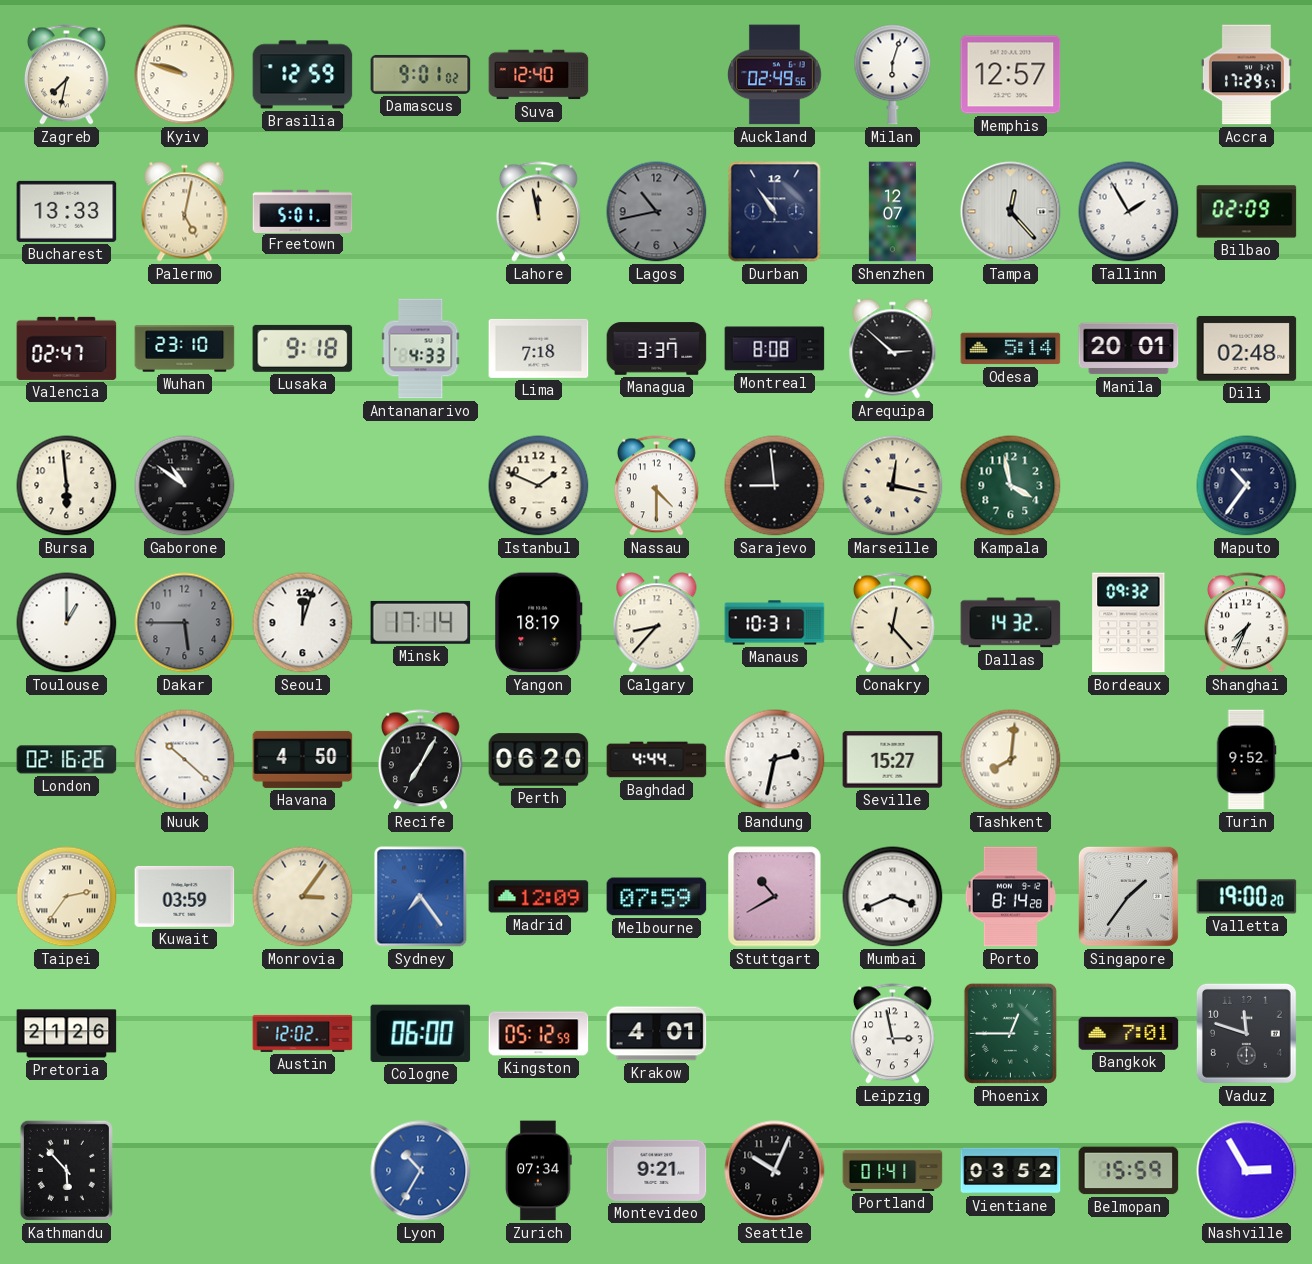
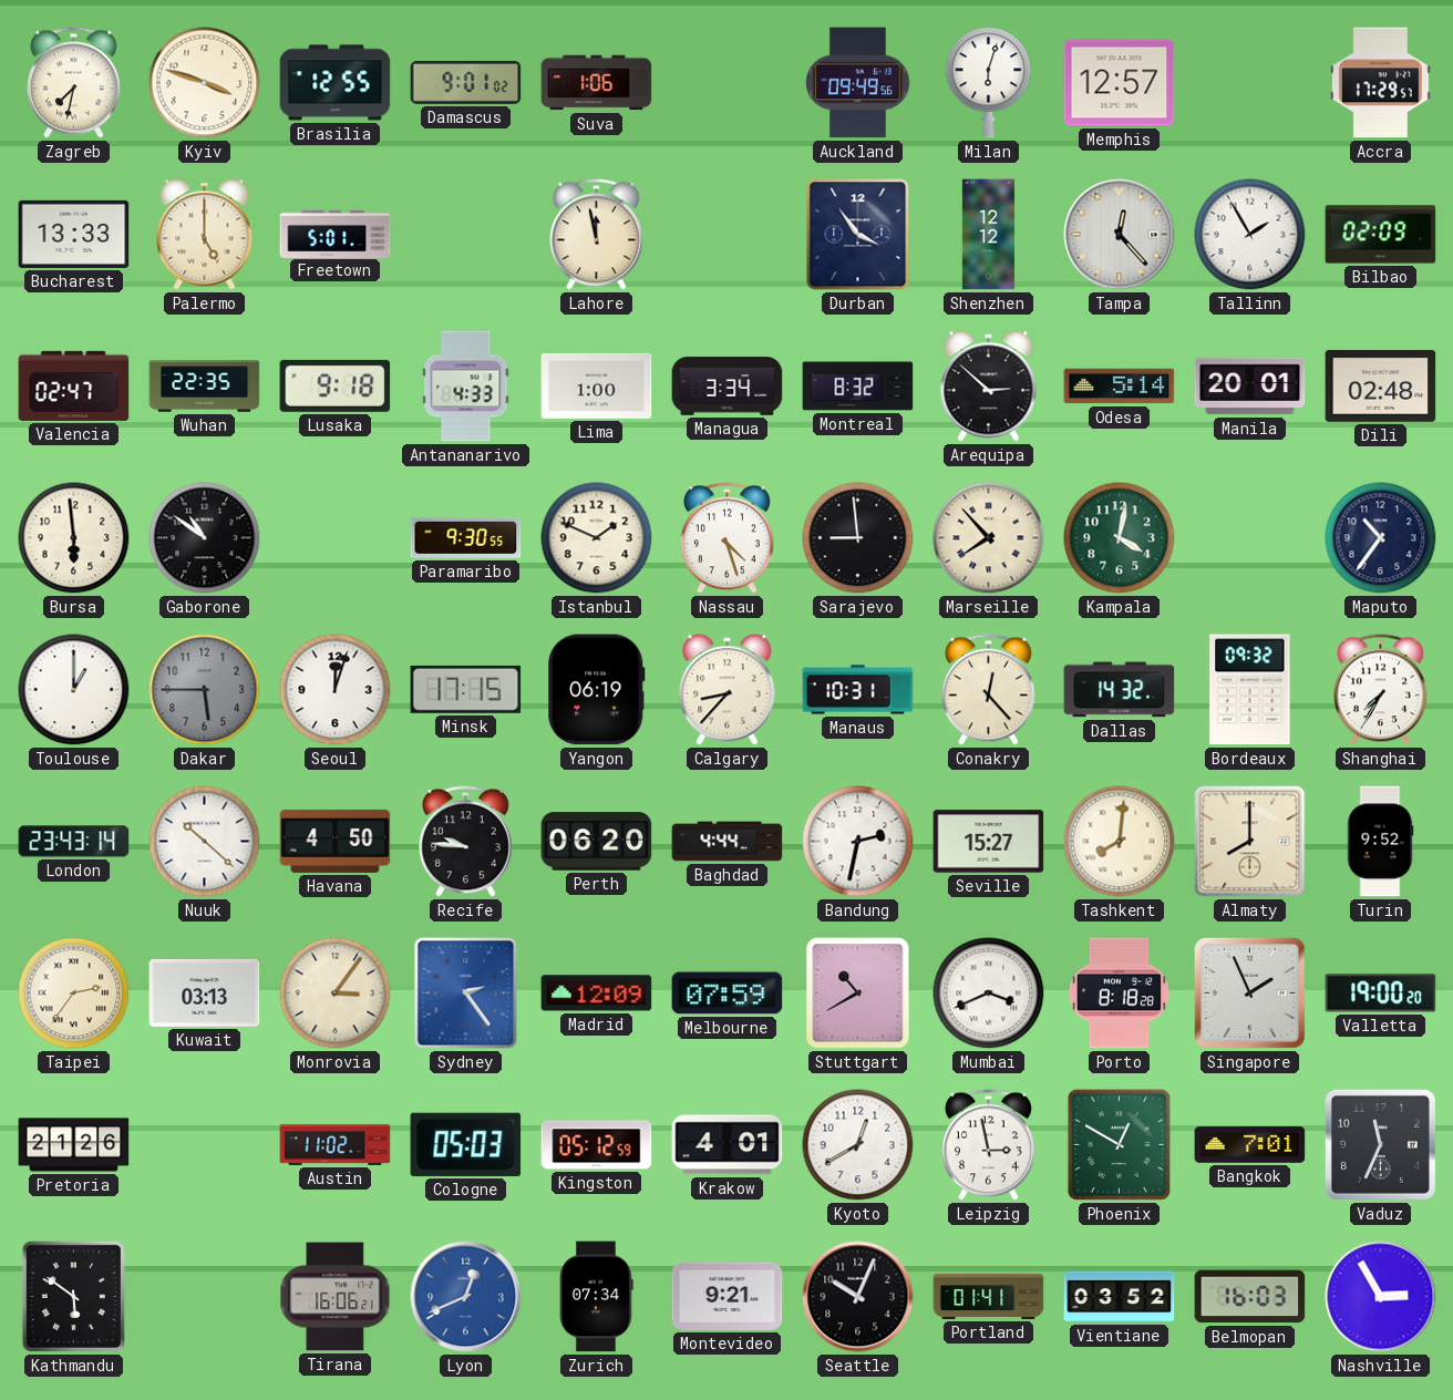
Kyiv: 9:48 -> 3:48 (205, 83)
Brasilia: 12:59 -> 12:55 (336, 83)
Suva: 12:40 -> 1:06 (597, 83)
Auckland: 02:49 -> 09:49 (857, 83)
Palermo: 5:02 -> 5:00 (205, 235)
Lagos: 10:43 -> none (657, 212)
Durban: 10:54 -> 3:54 (858, 235)
Shenzhen: 12:07 -> 12:12 (988, 235)
Wuhan: 23:10 -> 22:35 (205, 387)
Lima: 7:18 -> 1:00 (597, 385)
Managua: 3:37 -> 3:34 (728, 387)
Montreal: 8:08 -> 8:32 (858, 387)
Paramaribo: none -> 9:30 (466, 537)
Nassau: 4:30 -> 4:27 (726, 538)
Marseille: 12:17 -> 7:53 (989, 538)
Kampala: 3:58 -> 4:02 (1120, 538)
Minsk: 17:14 -> 17:15 (466, 689)
Yangon: 18:19 -> 06:19 (597, 690)
Shanghai: 7:34 -> 7:35 (1380, 690)
London: 02:16 -> 23:43 (74, 842)
Recife: 7:05 -> 9:46 (465, 842)
Almaty: none -> 8:00 (1250, 842)
Kuwait: 03:59 -> 03:13 (205, 992)
Sydney: 7:24 -> 2:24 (466, 994)
Porto: 8:14 -> 8:18 (1120, 994)
Singapore: 1:36 -> 1:56 (1249, 992)
Austin: 12:02 -> 11:02 (336, 1144)
Cologne: 06:00 -> 05:03 (466, 1144)
Kyoto: none -> 12:40 (858, 1145)
Phoenix: 12:45 -> 12:50 (1119, 1144)
Vaduz: 11:48 -> 11:34 (1380, 1144)
Kathmandu: 5:53 -> 5:51 (73, 1296)
Tirana: none -> 16:06 (336, 1297)
Lyon: 10:35 -> 12:41 (466, 1297)
Belmopan: 15:59 -> 16:03 (1250, 1297)
